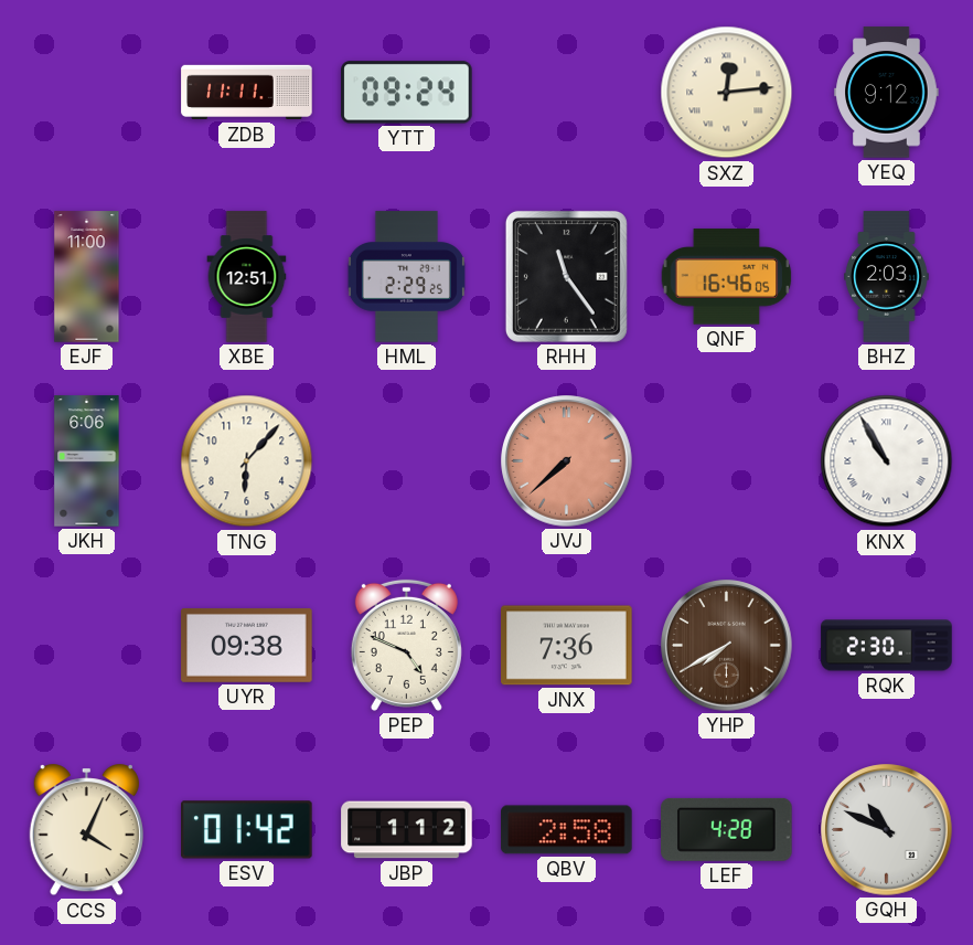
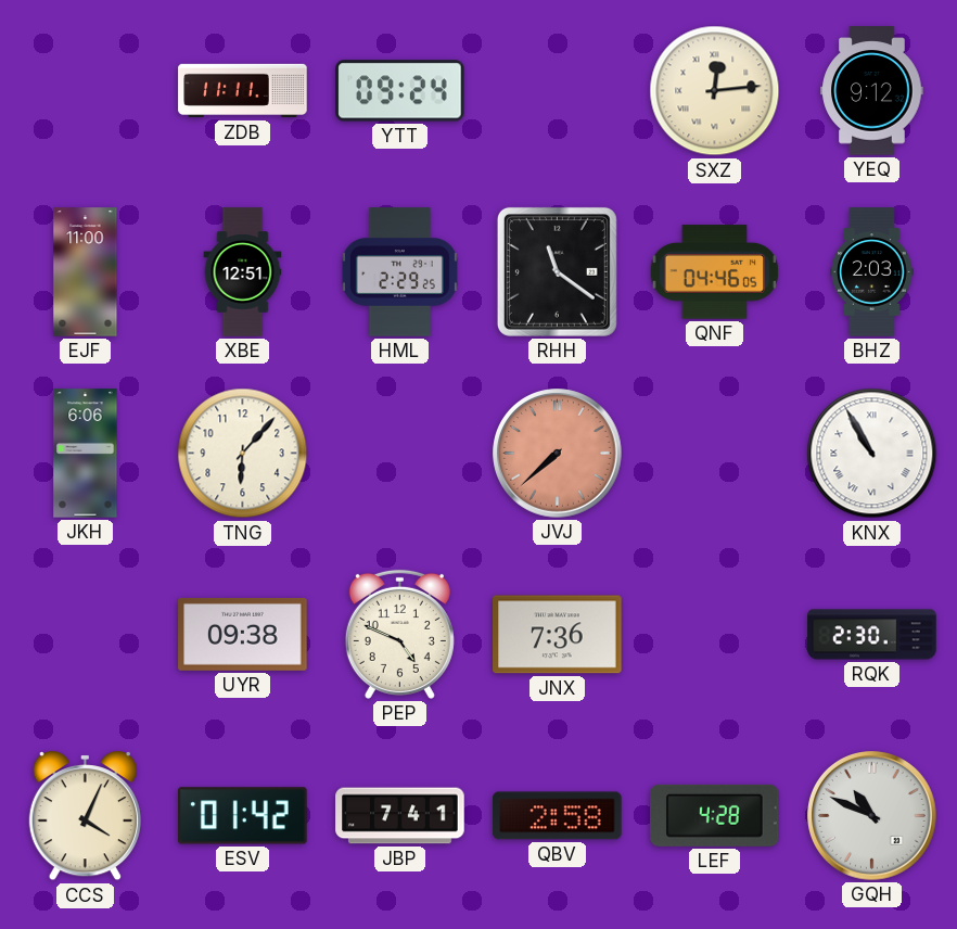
RHH: 11:24 -> 11:21 (557, 271)
QNF: 16:46 -> 04:46 (715, 272)
YHP: 7:40 -> none (727, 646)
JBP: 1:12 -> 7:41 (400, 816)
